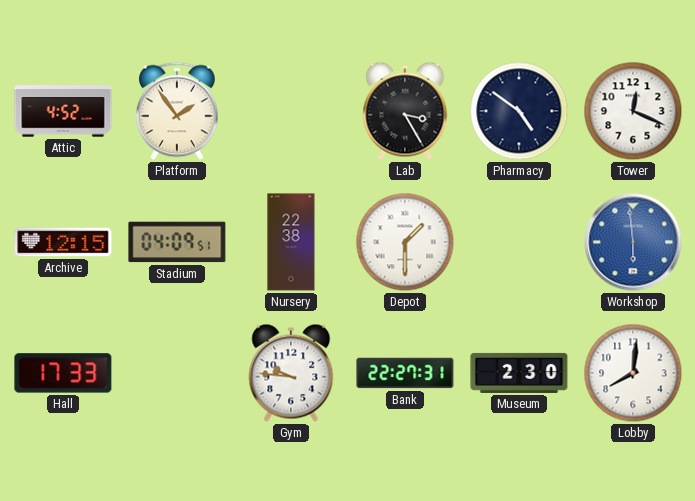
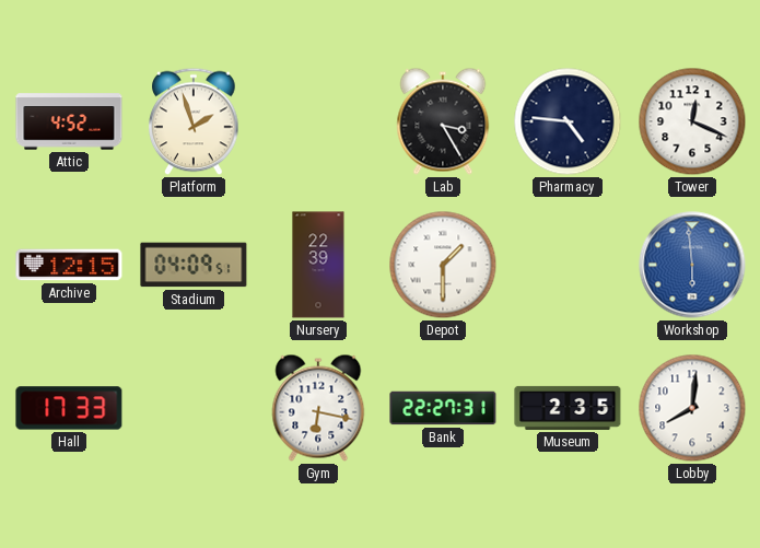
Platform: 1:54 -> 1:57 (194, 121)
Pharmacy: 4:51 -> 4:46 (568, 121)
Nursery: 22:38 -> 22:39 (318, 265)
Gym: 9:46 -> 6:17 (318, 408)
Museum: 2:30 -> 2:35 (568, 408)
